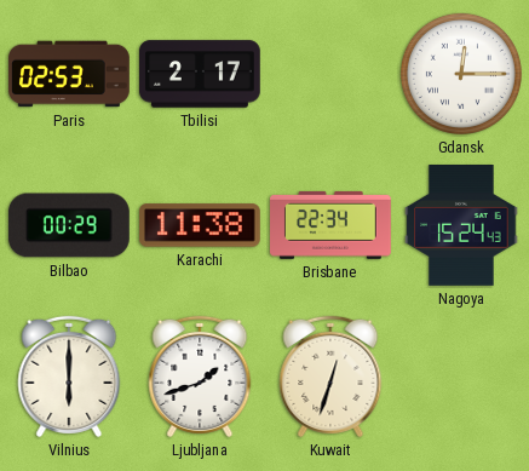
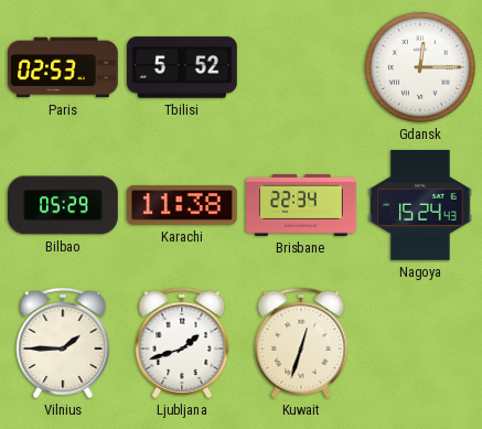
Tbilisi: 2:17 -> 5:52 (183, 67)
Bilbao: 00:29 -> 05:29 (63, 205)
Vilnius: 6:00 -> 1:45 (63, 343)
